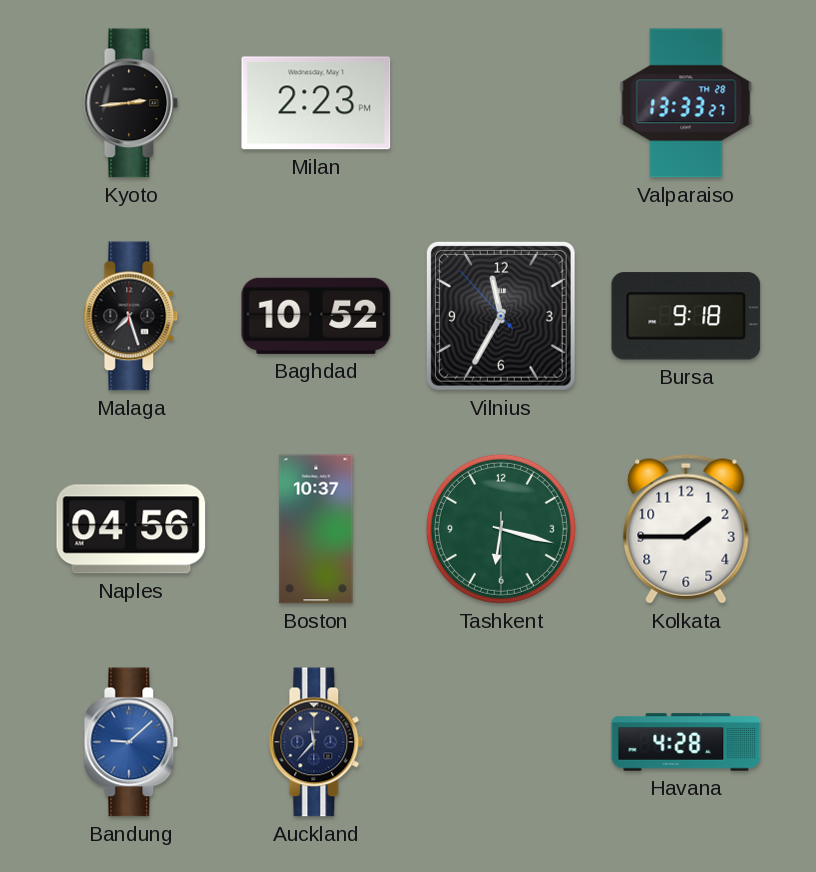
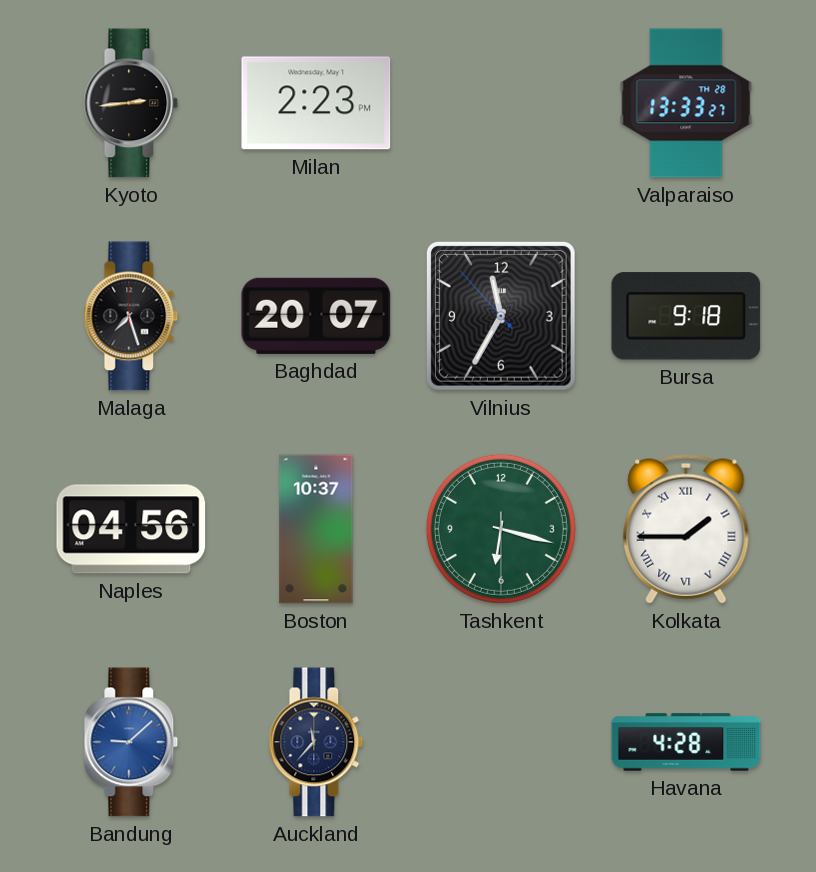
Baghdad: 10:52 -> 20:07 (316, 316)
Kolkata numerals: Arabic -> Roman (686, 529)
